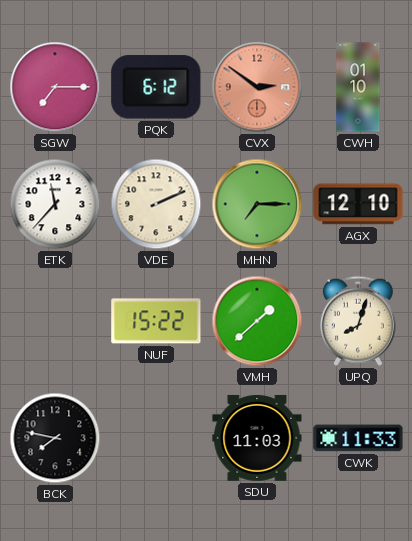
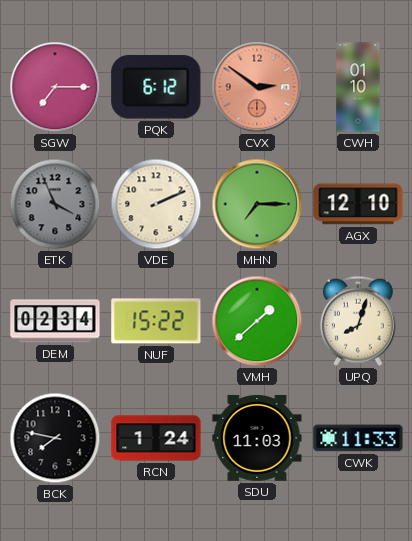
ETK: 11:37 -> 3:56 (55, 204)
ETK dial: white -> grey (55, 204)
DEM: none -> 02:34 (55, 321)
RCN: none -> 1:24 (156, 438)
